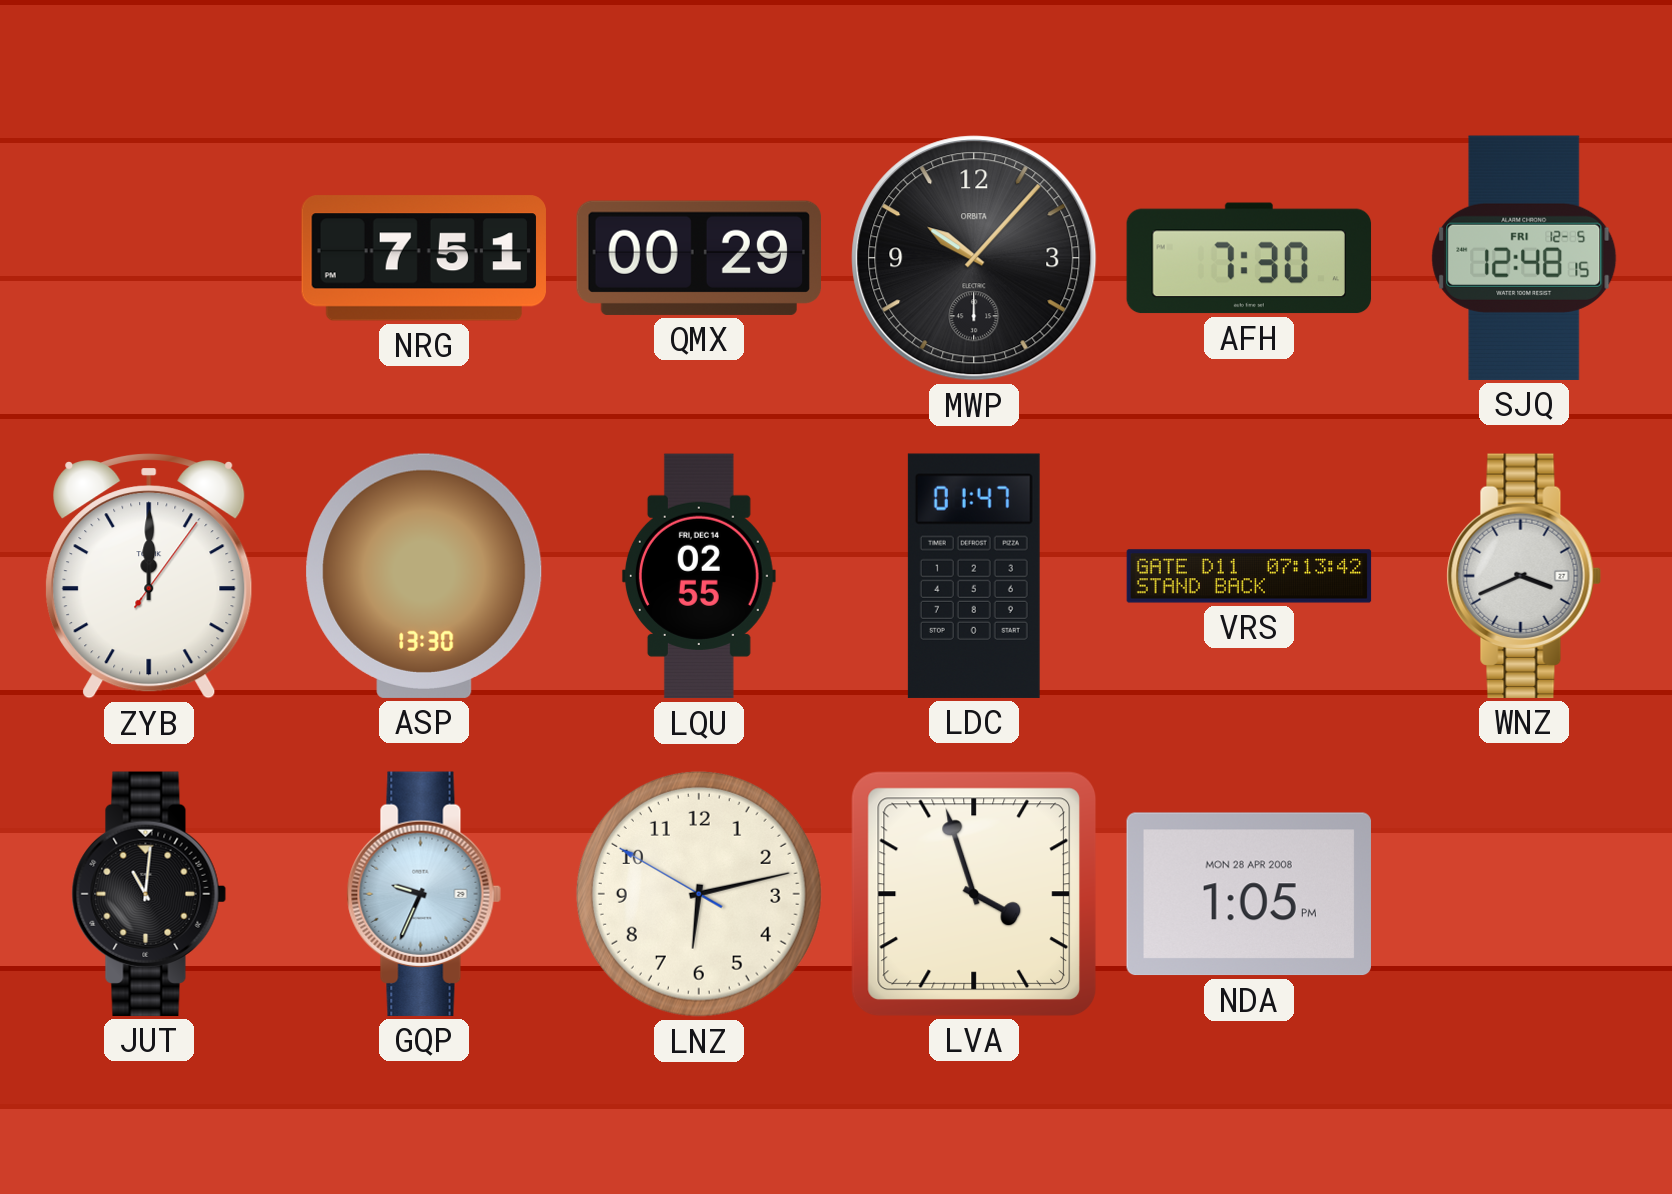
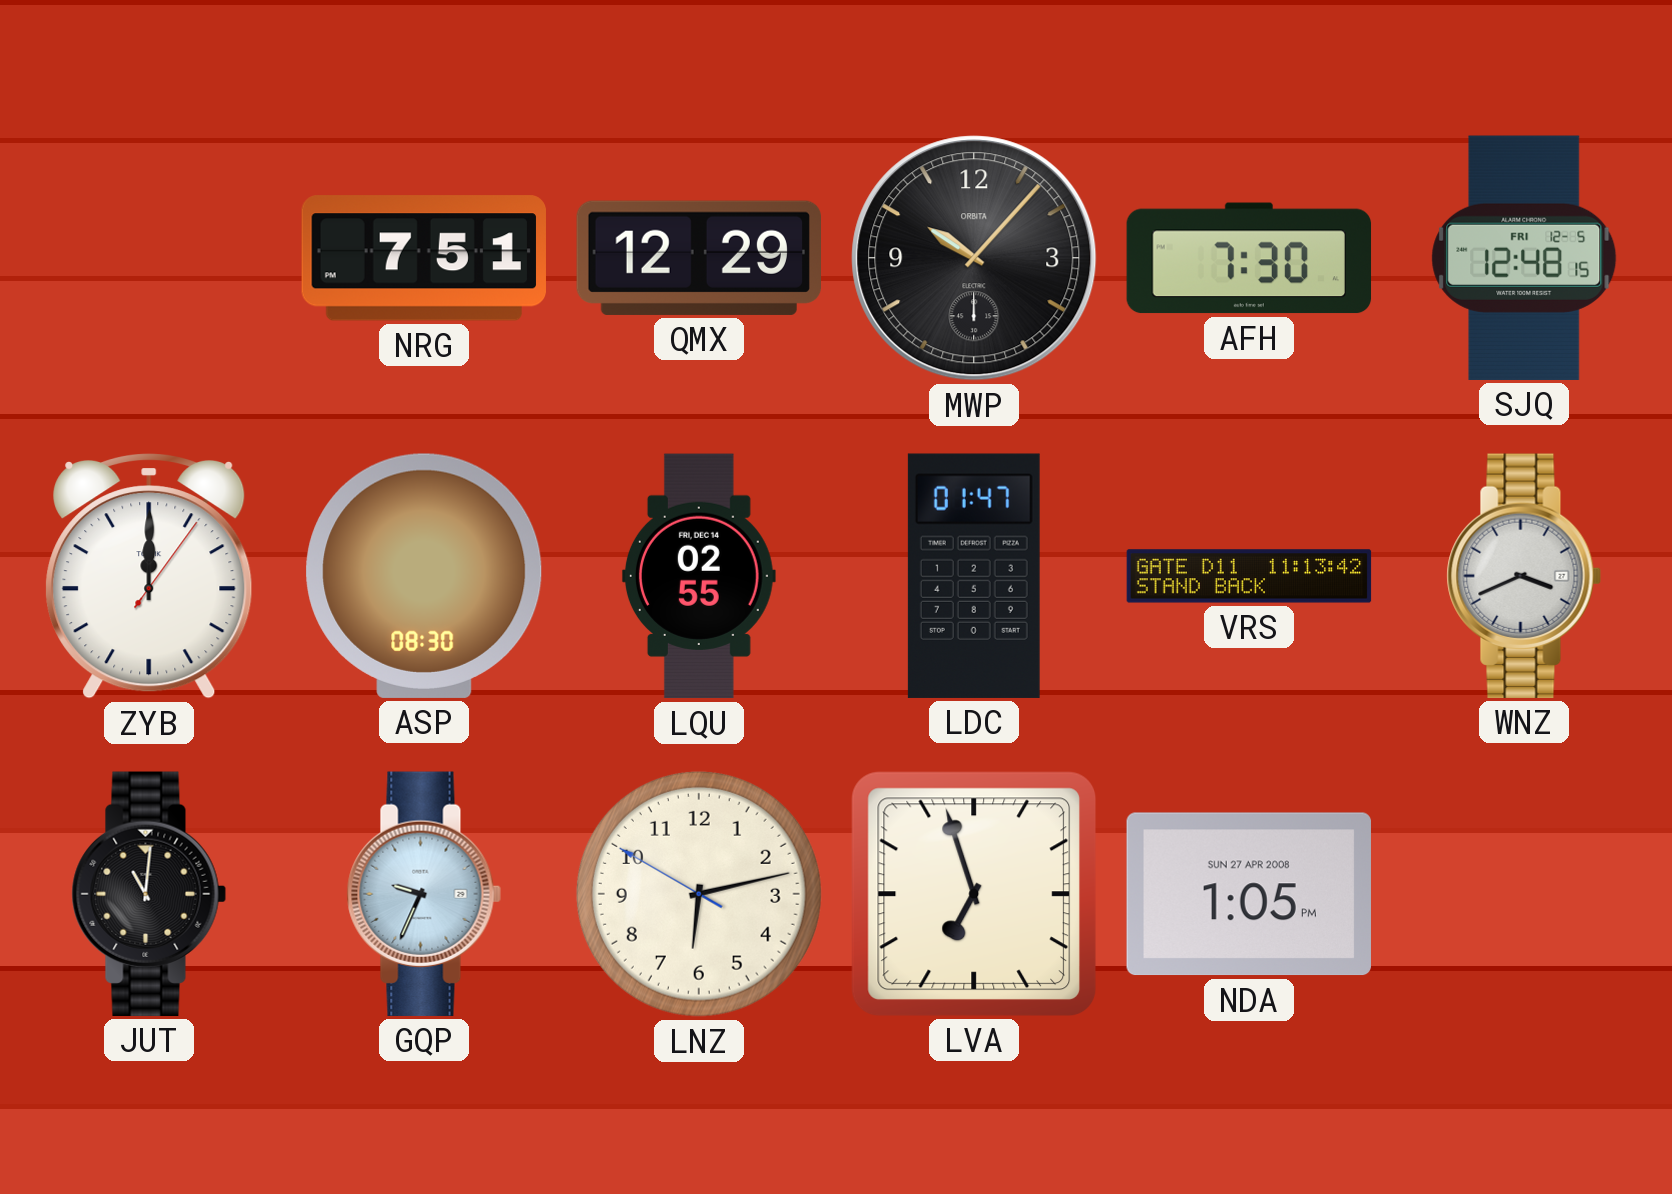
QMX: 00:29 -> 12:29 (698, 258)
ASP: 13:30 -> 08:30 (424, 576)
VRS: 07:13 -> 11:13 (1249, 576)
LVA: 3:57 -> 6:57 (974, 894)
NDA date: MON 28 APR 2008 -> SUN 27 APR 2008 (1249, 894)
